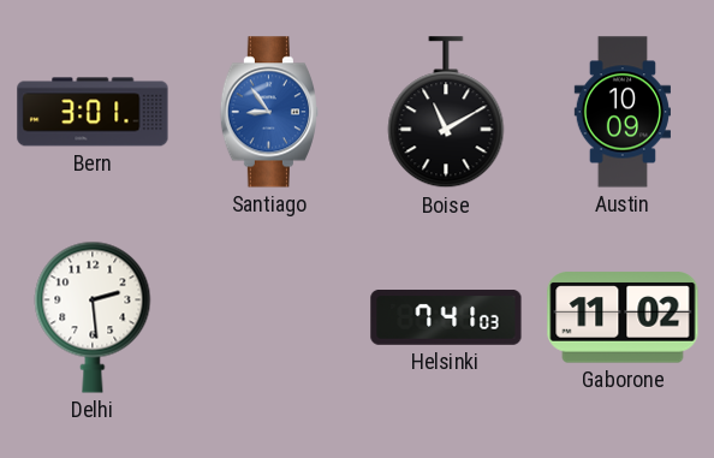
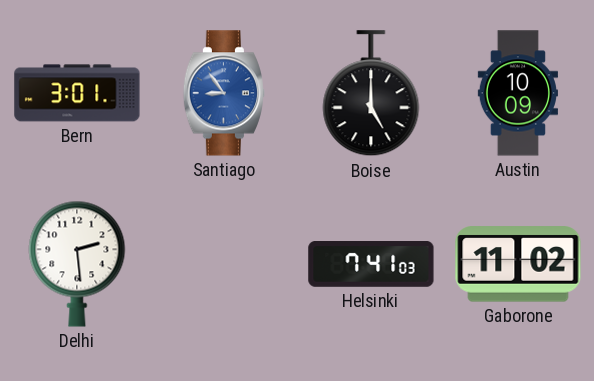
Boise: 11:10 -> 5:00 (371, 94)
